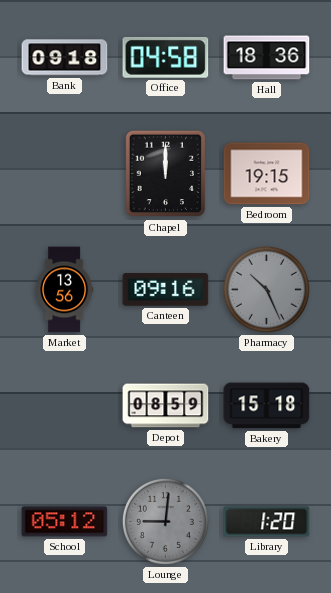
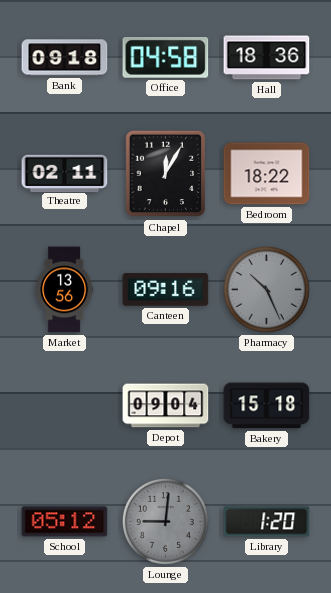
Theatre: none -> 02:11 (65, 173)
Chapel: 12:00 -> 12:05 (166, 174)
Bedroom: 19:15 -> 18:22 (267, 174)
Depot: 08:59 -> 09:04 (166, 406)
